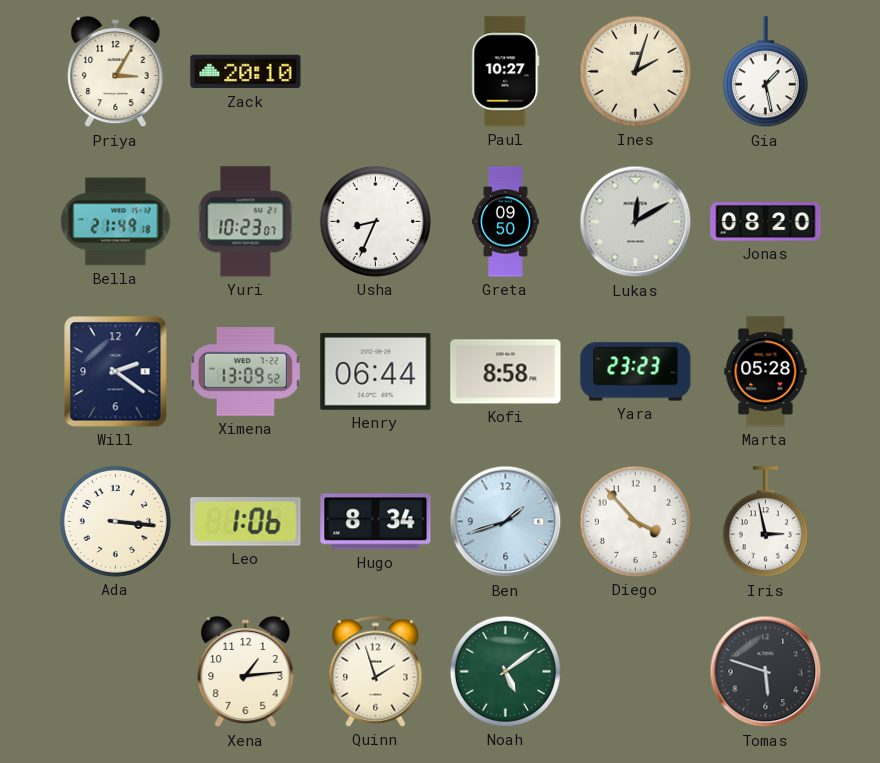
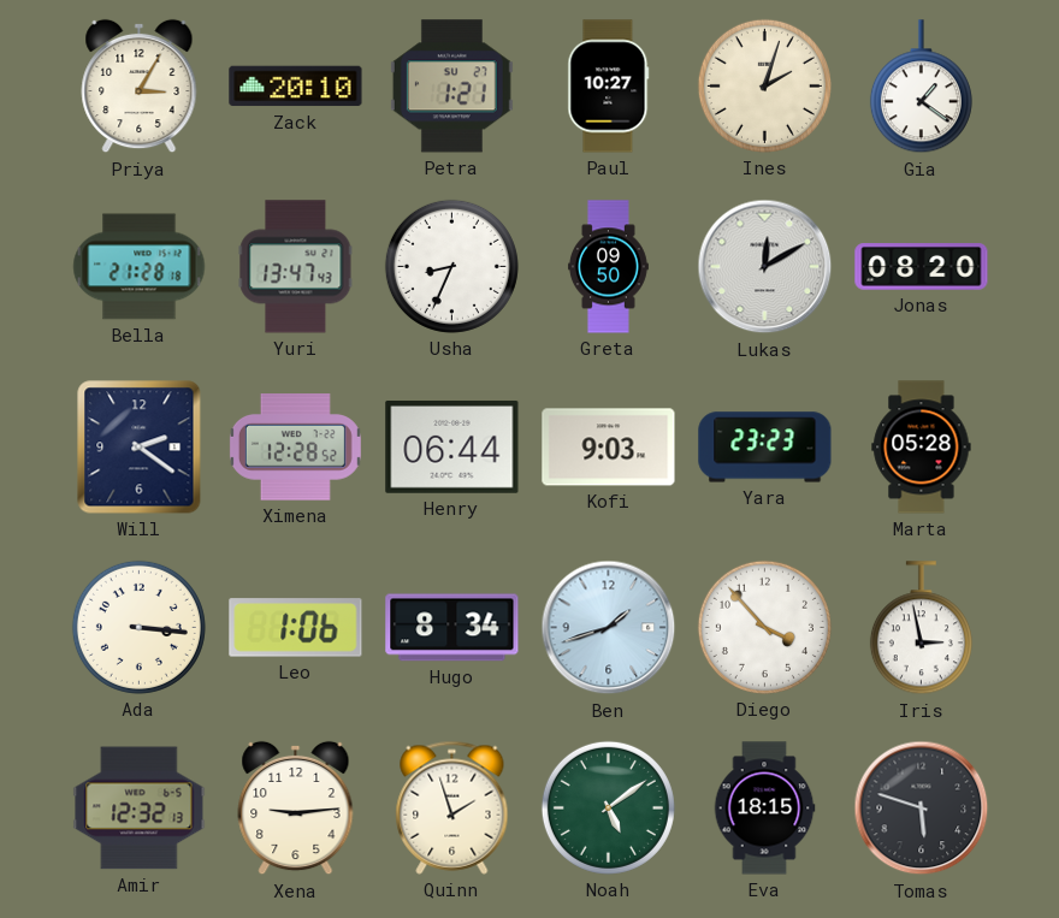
Petra: none -> 1:21 (451, 87)
Gia: 1:28 -> 1:21 (921, 87)
Bella: 21:49 -> 21:28 (140, 267)
Yuri: 10:23 -> 13:47 (296, 267)
Ximena: 13:09 -> 12:28 (295, 448)
Kofi: 8:58 -> 9:03 (609, 448)
Amir: none -> 12:32 (140, 809)
Xena: 1:14 -> 9:14 (296, 809)
Eva: none -> 18:15 (764, 809)
